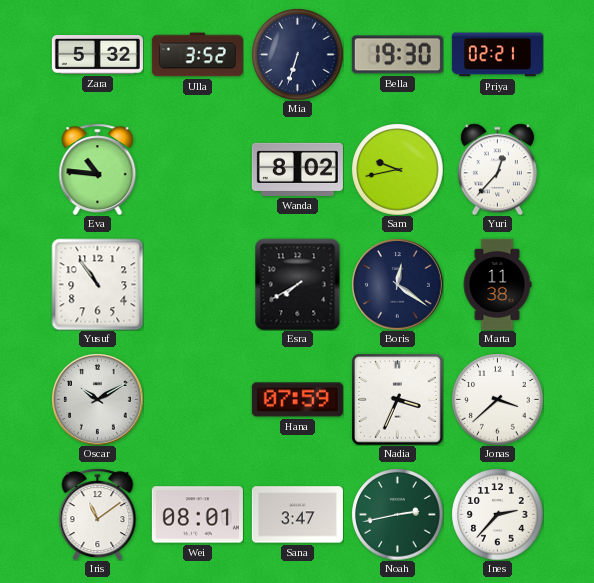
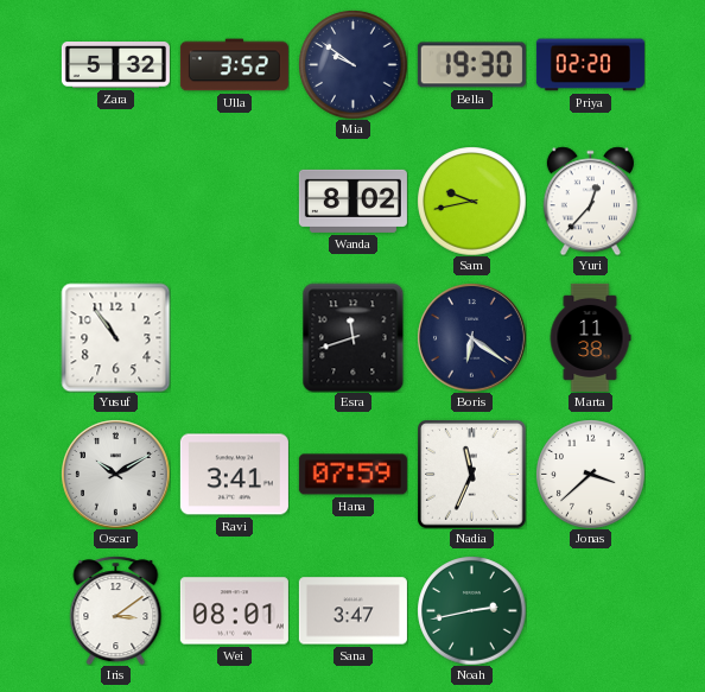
Mia: 6:33 -> 9:51 (352, 64)
Priya: 02:21 -> 02:20 (590, 65)
Eva: 10:46 -> none (98, 169)
Esra: 7:40 -> 11:42 (354, 337)
Boris: 12:21 -> 6:21 (471, 337)
Ravi: none -> 3:41 (234, 475)
Nadia: 3:34 -> 11:34 (472, 475)
Iris: 11:09 -> 3:09 (116, 610)
Ines: 2:37 -> none (497, 514)
